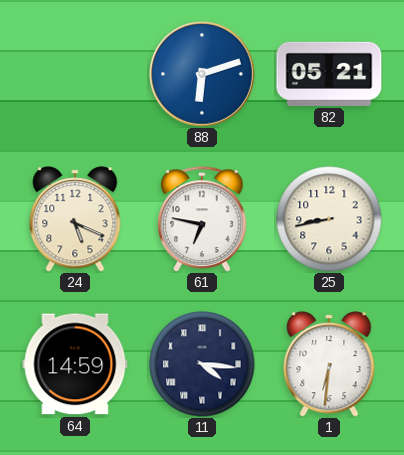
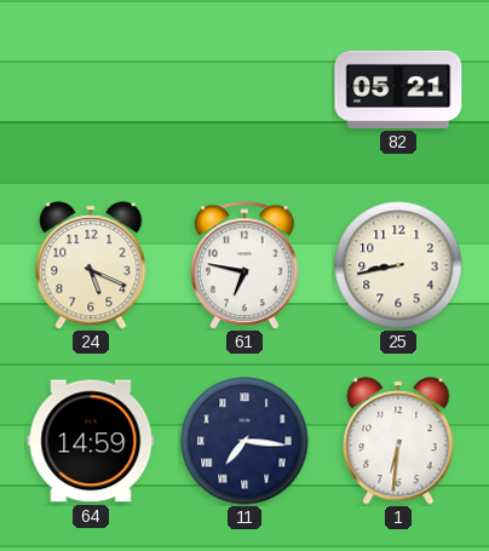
88: 6:12 -> none (202, 75)
11: 4:16 -> 7:16 (244, 441)
